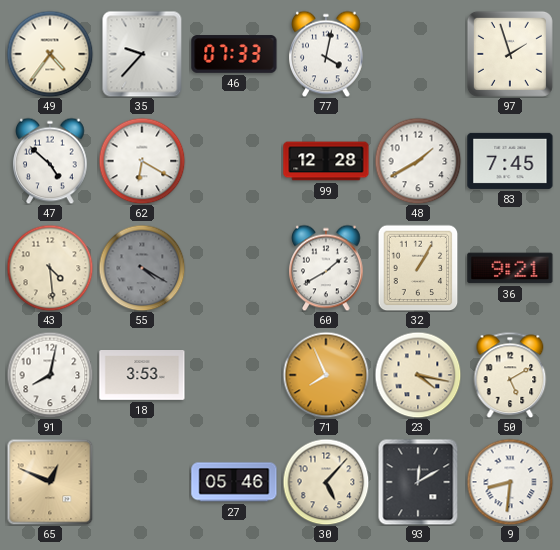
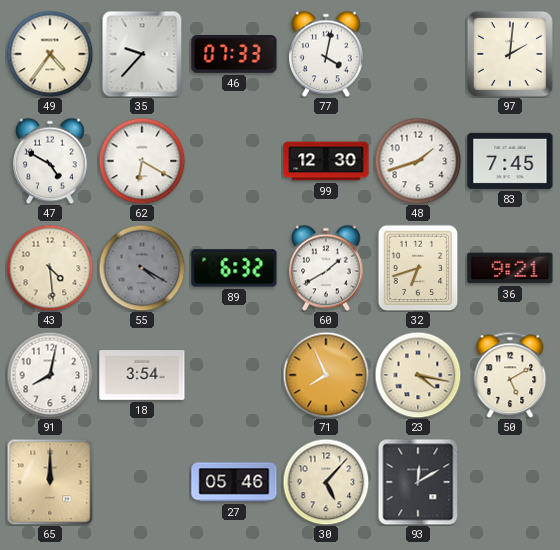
97: 1:57 -> 2:01 (510, 54)
47: 4:52 -> 4:50 (51, 161)
99: 12:28 -> 12:30 (326, 161)
48: 1:40 -> 1:42 (418, 161)
89: none -> 6:32 (234, 268)
32: 1:05 -> 6:42 (418, 268)
18: 3:53 -> 3:54 (142, 376)
65: 12:49 -> 12:00 (50, 482)
9: 8:31 -> none (510, 482)
